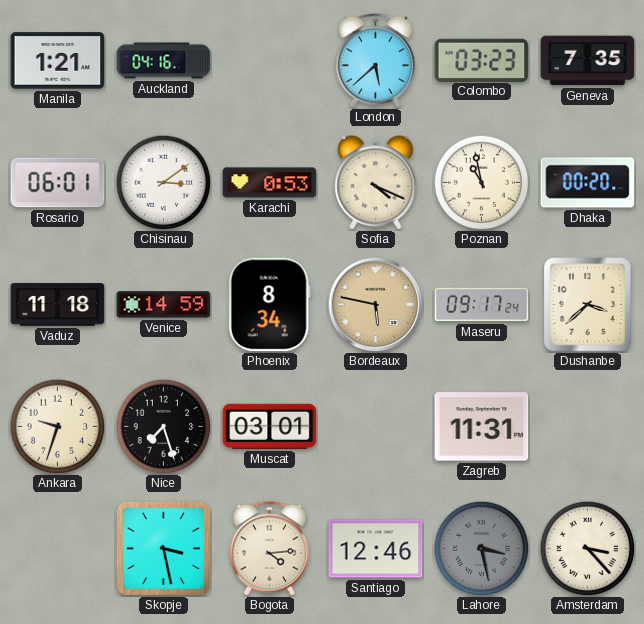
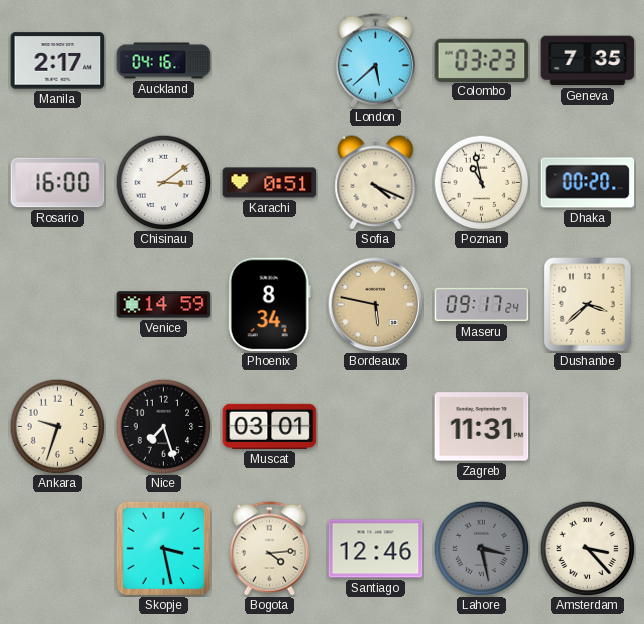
Manila: 1:21 -> 2:17 (58, 61)
Rosario: 06:01 -> 16:00 (58, 183)
Karachi: 0:53 -> 0:51 (270, 183)
Vaduz: 11:18 -> none (58, 305)
